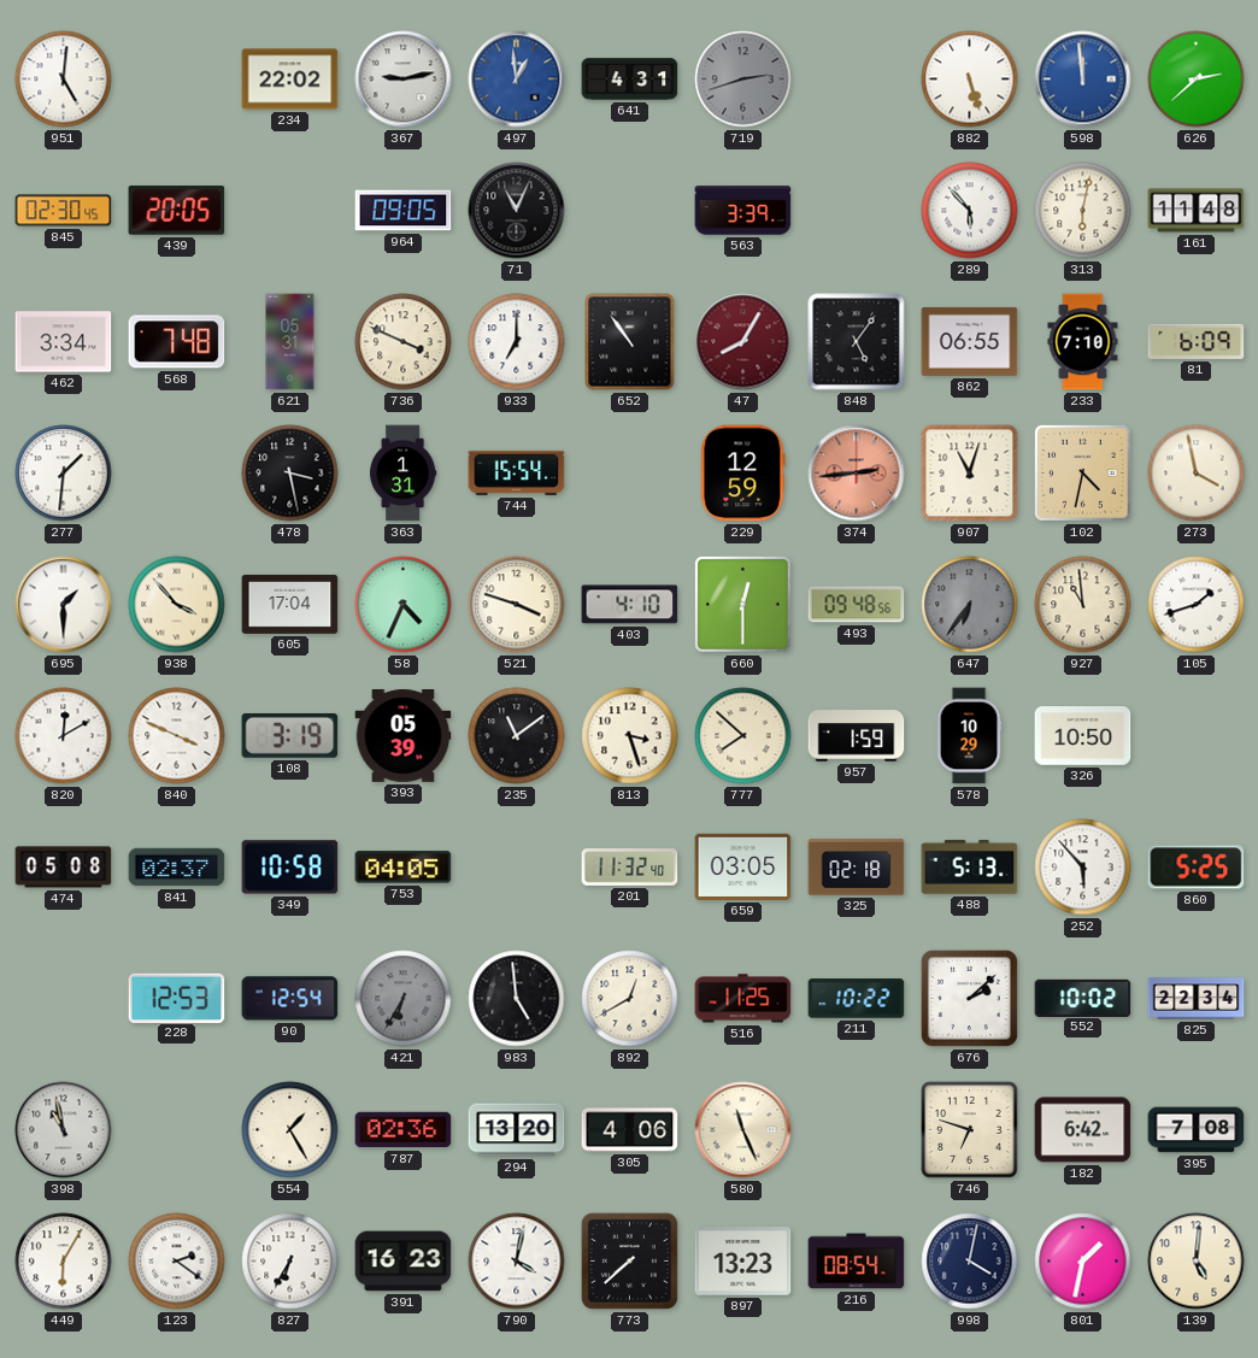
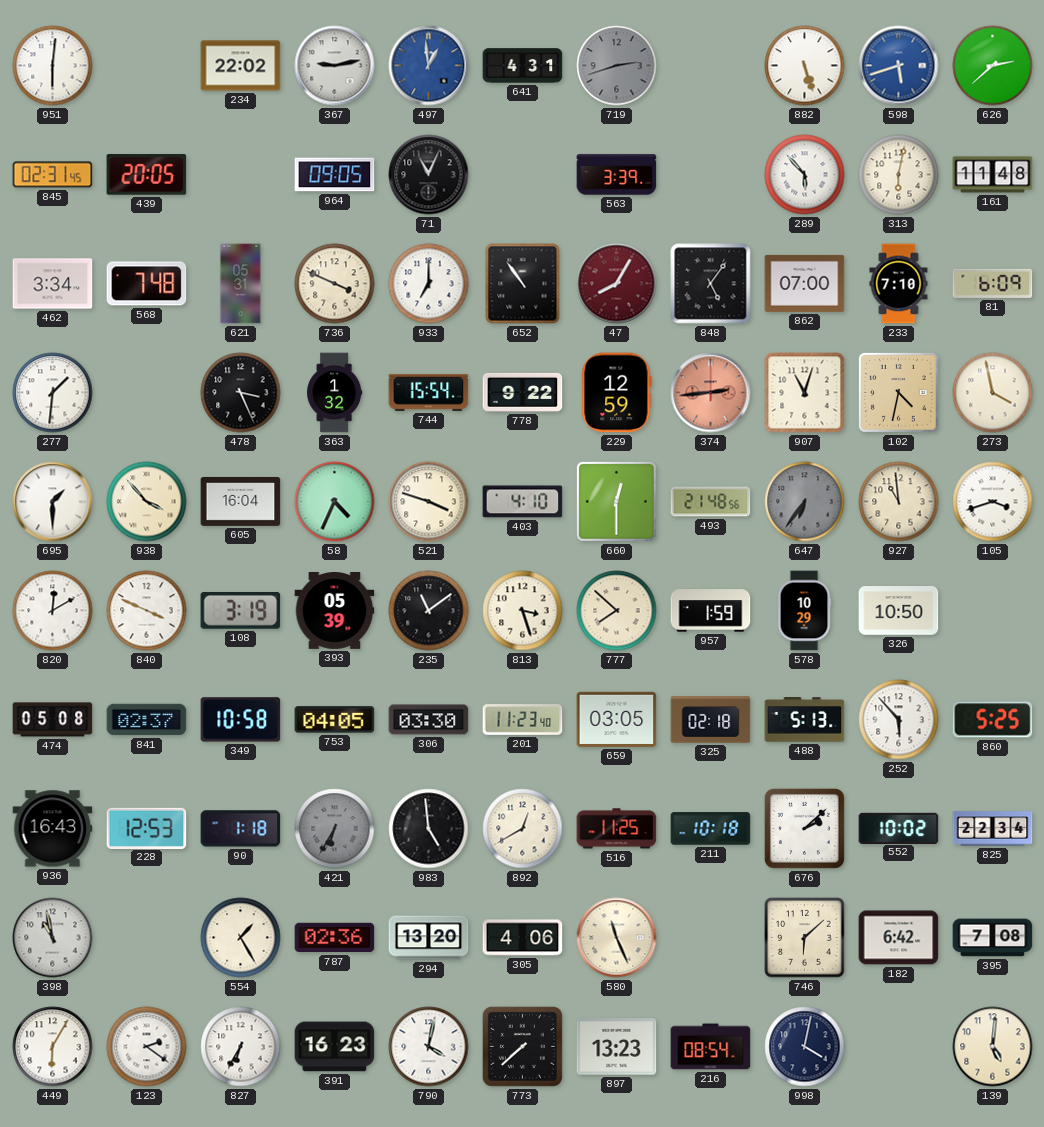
951: 5:01 -> 6:01 (53, 66)
598: 11:59 -> 5:42 (899, 66)
845: 02:30 -> 02:31 (53, 175)
862: 06:55 -> 07:00 (805, 283)
478: 3:28 -> 3:26 (241, 393)
363: 1:31 -> 1:32 (335, 393)
778: none -> 9:22 (523, 392)
605: 17:04 -> 16:04 (241, 501)
493: 09:48 -> 21:48 (711, 502)
105: 1:42 -> 3:42 (993, 502)
306: none -> 03:30 (429, 720)
201: 11:32 -> 11:23 (523, 720)
936: none -> 16:43 (53, 829)
90: 12:54 -> 1:18 (241, 829)
211: 10:22 -> 10:18 (711, 829)
746: 6:48 -> 6:08 (805, 938)
801: 1:32 -> none (1083, 1262)
